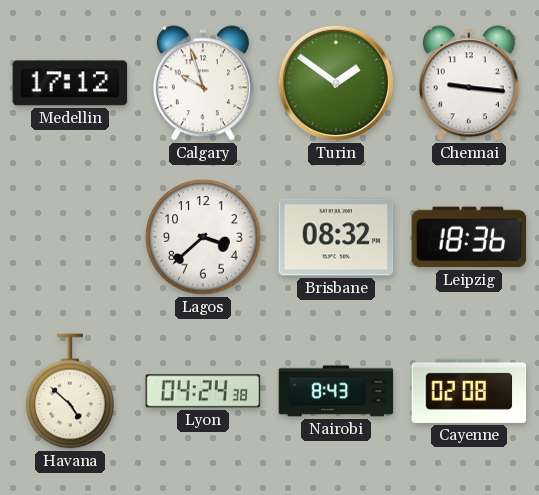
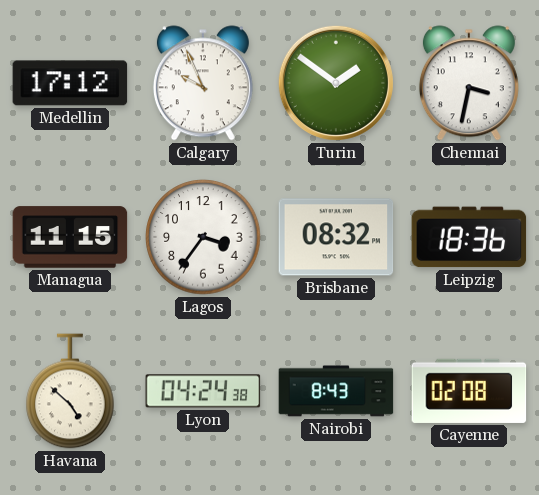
Calgary: 9:57 -> 9:56 (203, 83)
Chennai: 9:16 -> 3:32 (469, 83)
Managua: none -> 11:15 (70, 237)
Lagos: 3:38 -> 3:36 (203, 237)
